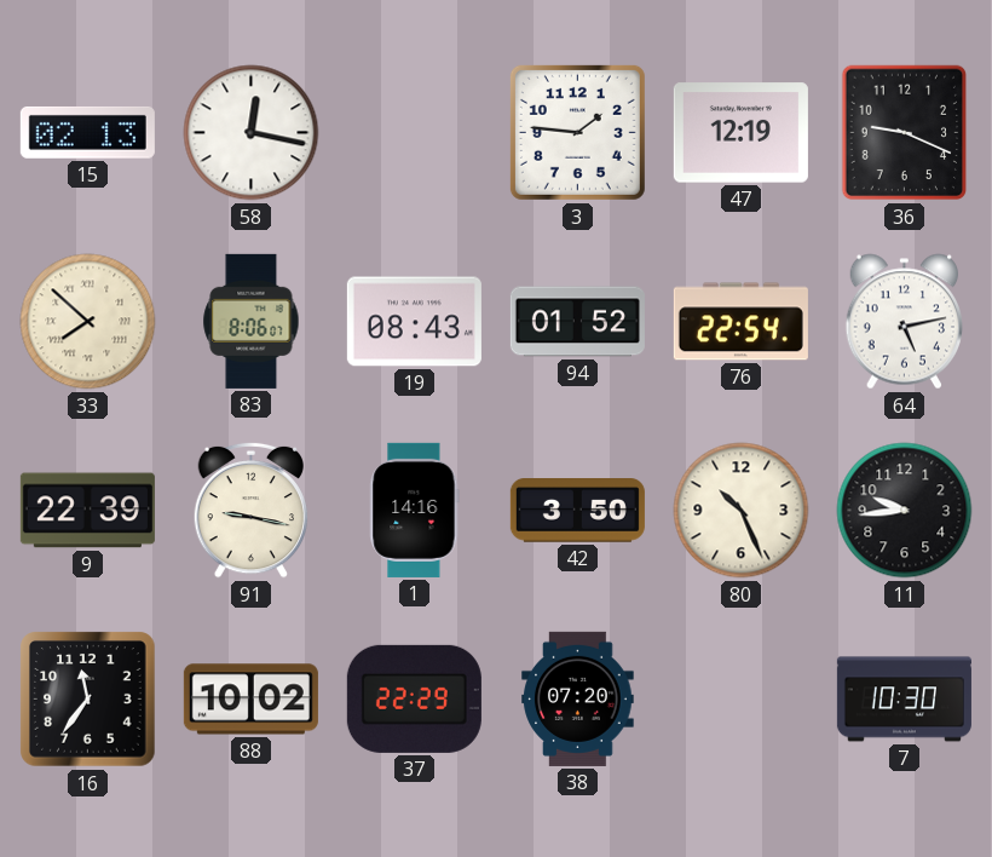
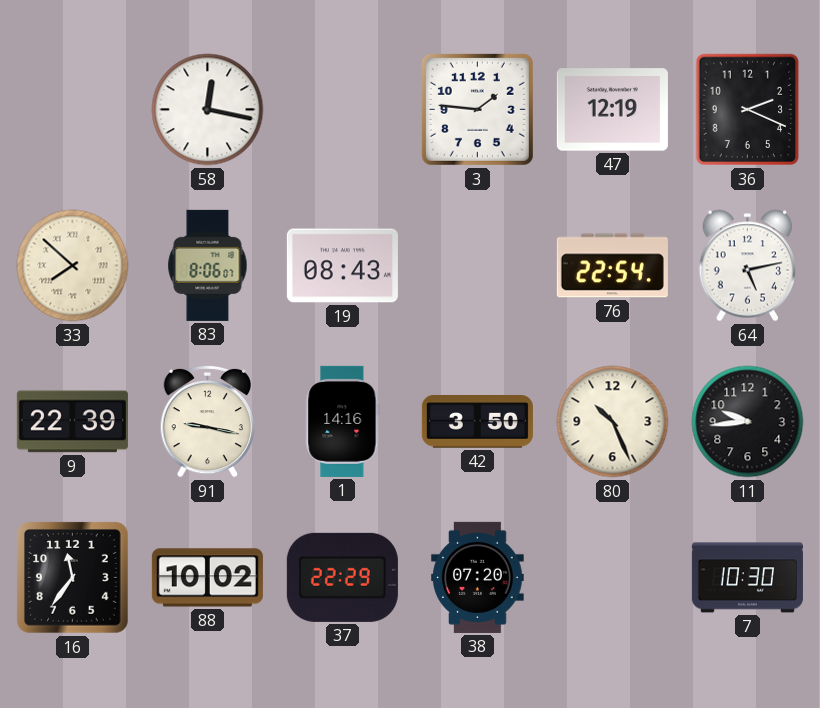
15: 02:13 -> none (87, 132)
36: 9:19 -> 2:19 (747, 110)
94: 01:52 -> none (577, 322)
